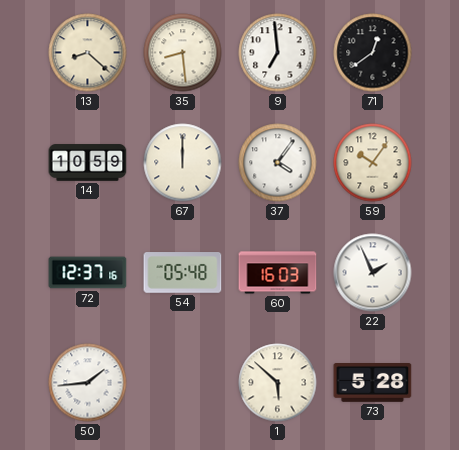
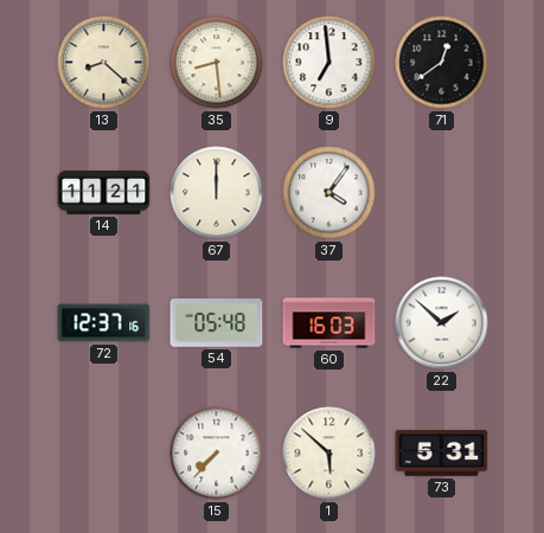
14: 10:59 -> 11:21 (104, 193)
59: 10:06 -> none (373, 163)
22: 1:56 -> 1:52 (442, 323)
50: 1:44 -> none (88, 383)
15: none -> 7:37 (217, 454)
73: 5:28 -> 5:31 (442, 454)
